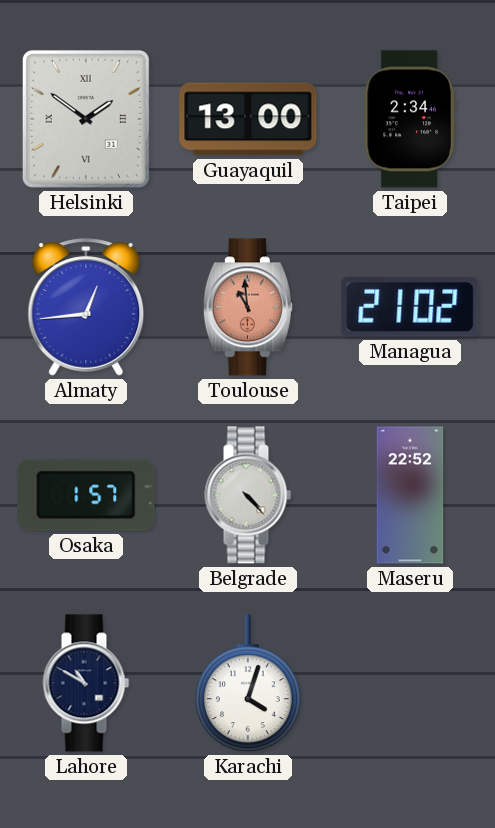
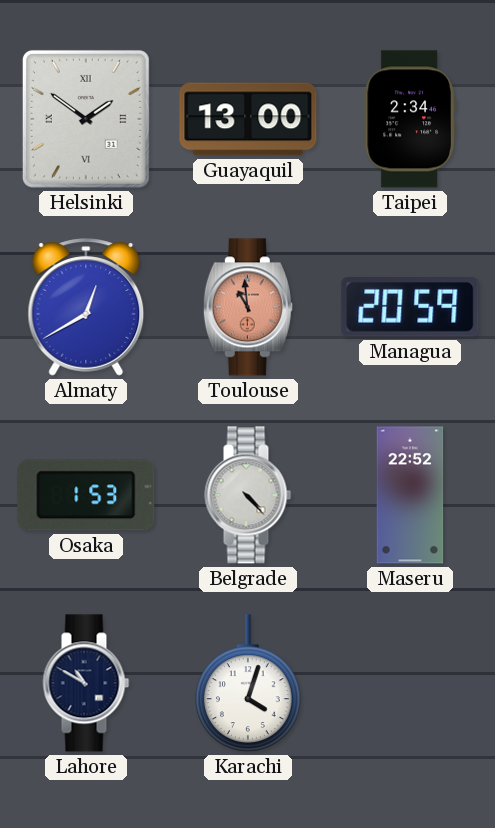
Almaty: 12:44 -> 12:40 (86, 307)
Managua: 21:02 -> 20:59 (410, 307)
Osaka: 1:57 -> 1:53 (86, 495)
